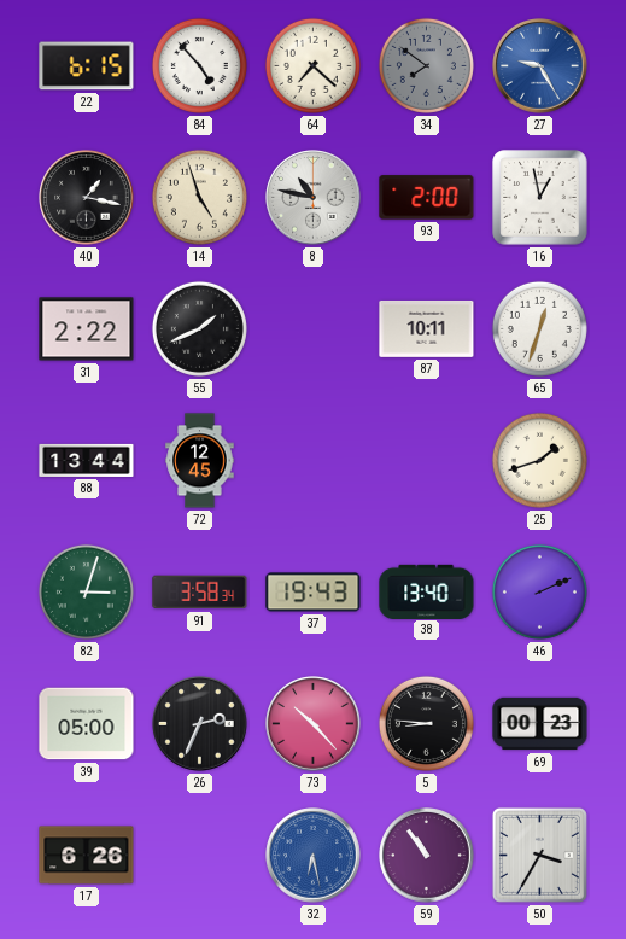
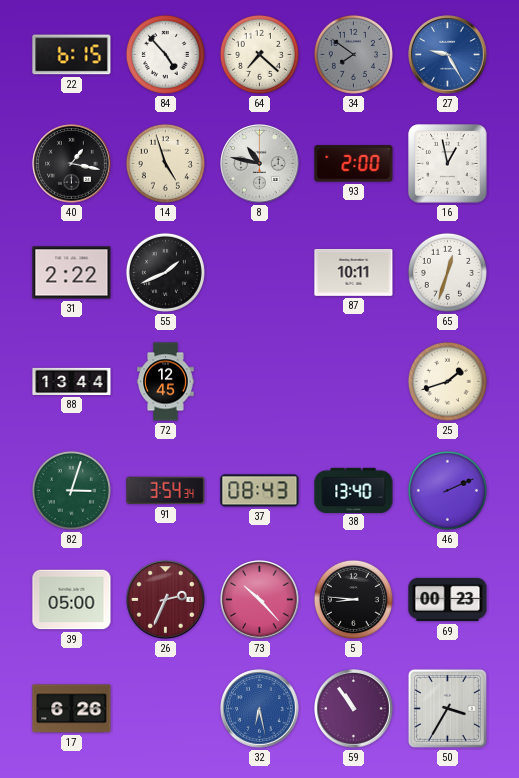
91: 3:58 -> 3:54 (166, 491)
37: 19:43 -> 08:43 (260, 491)
26 dial: black -> burgundy (166, 600)
